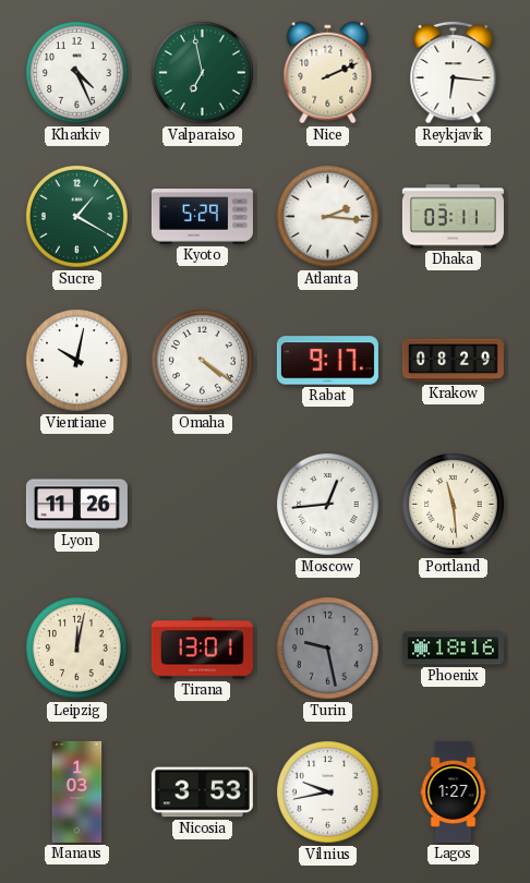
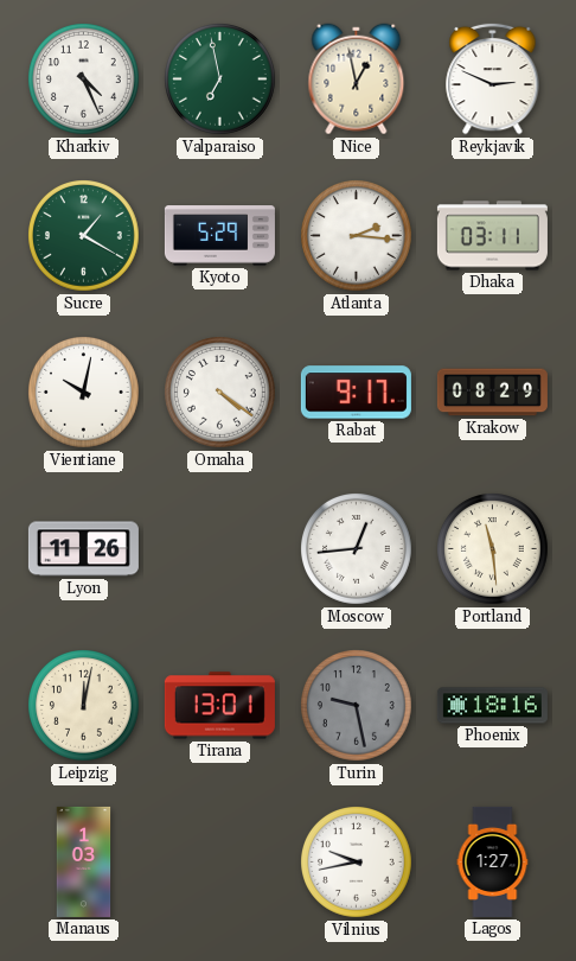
Nice: 2:11 -> 12:58 (357, 79)
Reykjavik: 6:16 -> 2:49 (493, 78)
Nicosia: 3:53 -> none (202, 793)
